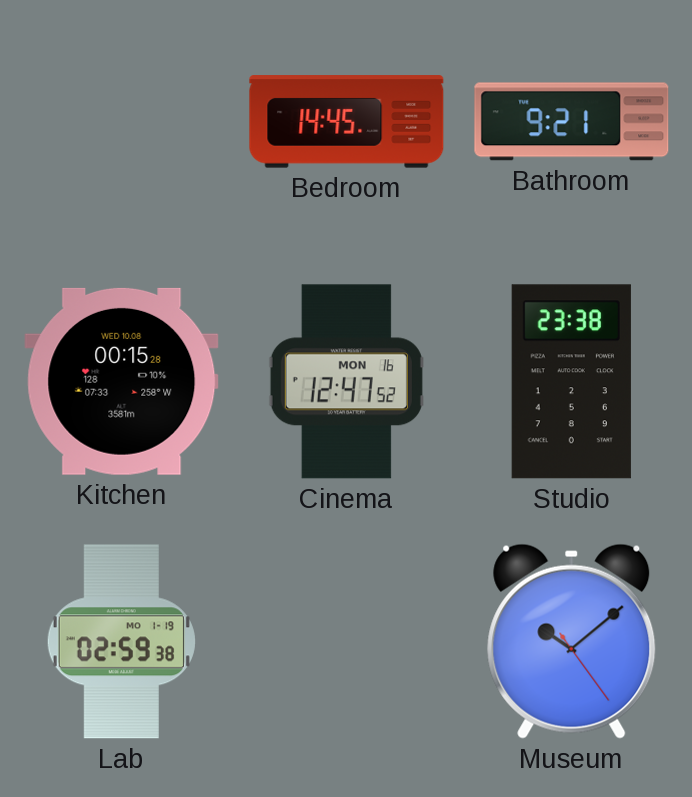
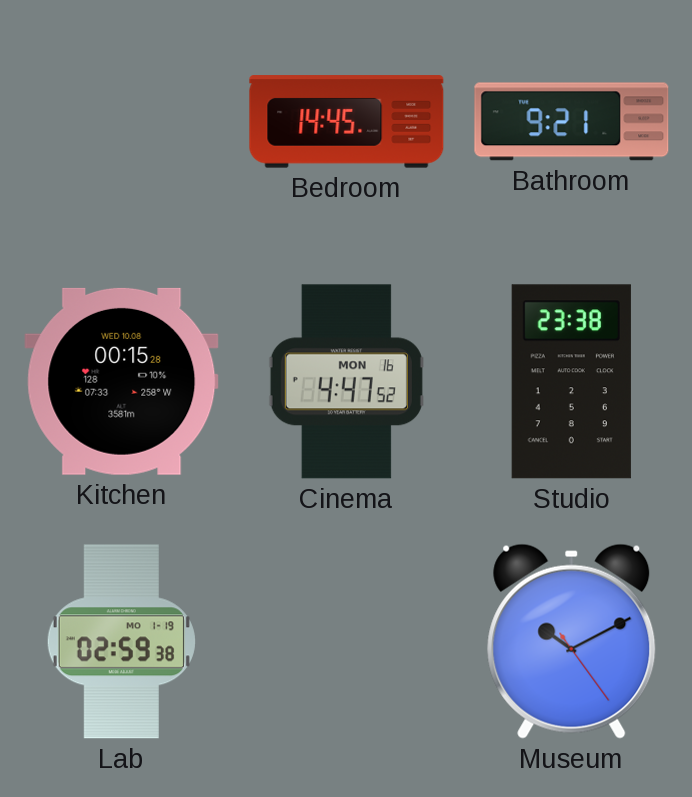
Cinema: 12:47 -> 4:47 (346, 382)
Museum: 10:08 -> 10:10 (572, 641)
